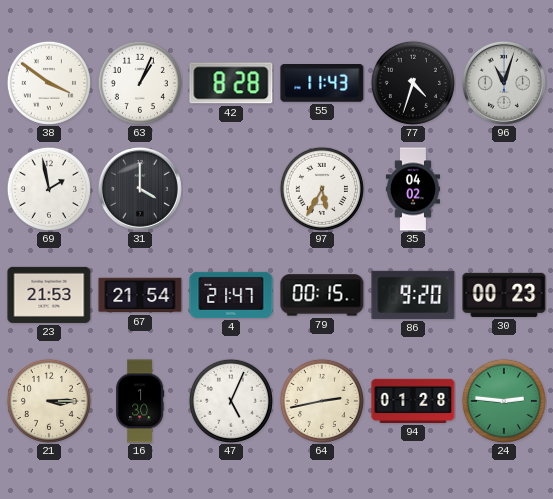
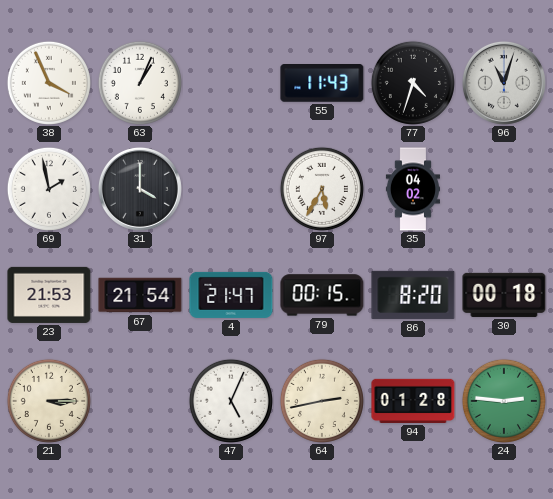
38: 3:51 -> 3:56 (49, 83)
42: 8:28 -> none (231, 83)
86: 9:20 -> 8:20 (413, 295)
30: 00:23 -> 00:18 (504, 295)
16: 1:30 -> none (140, 401)
